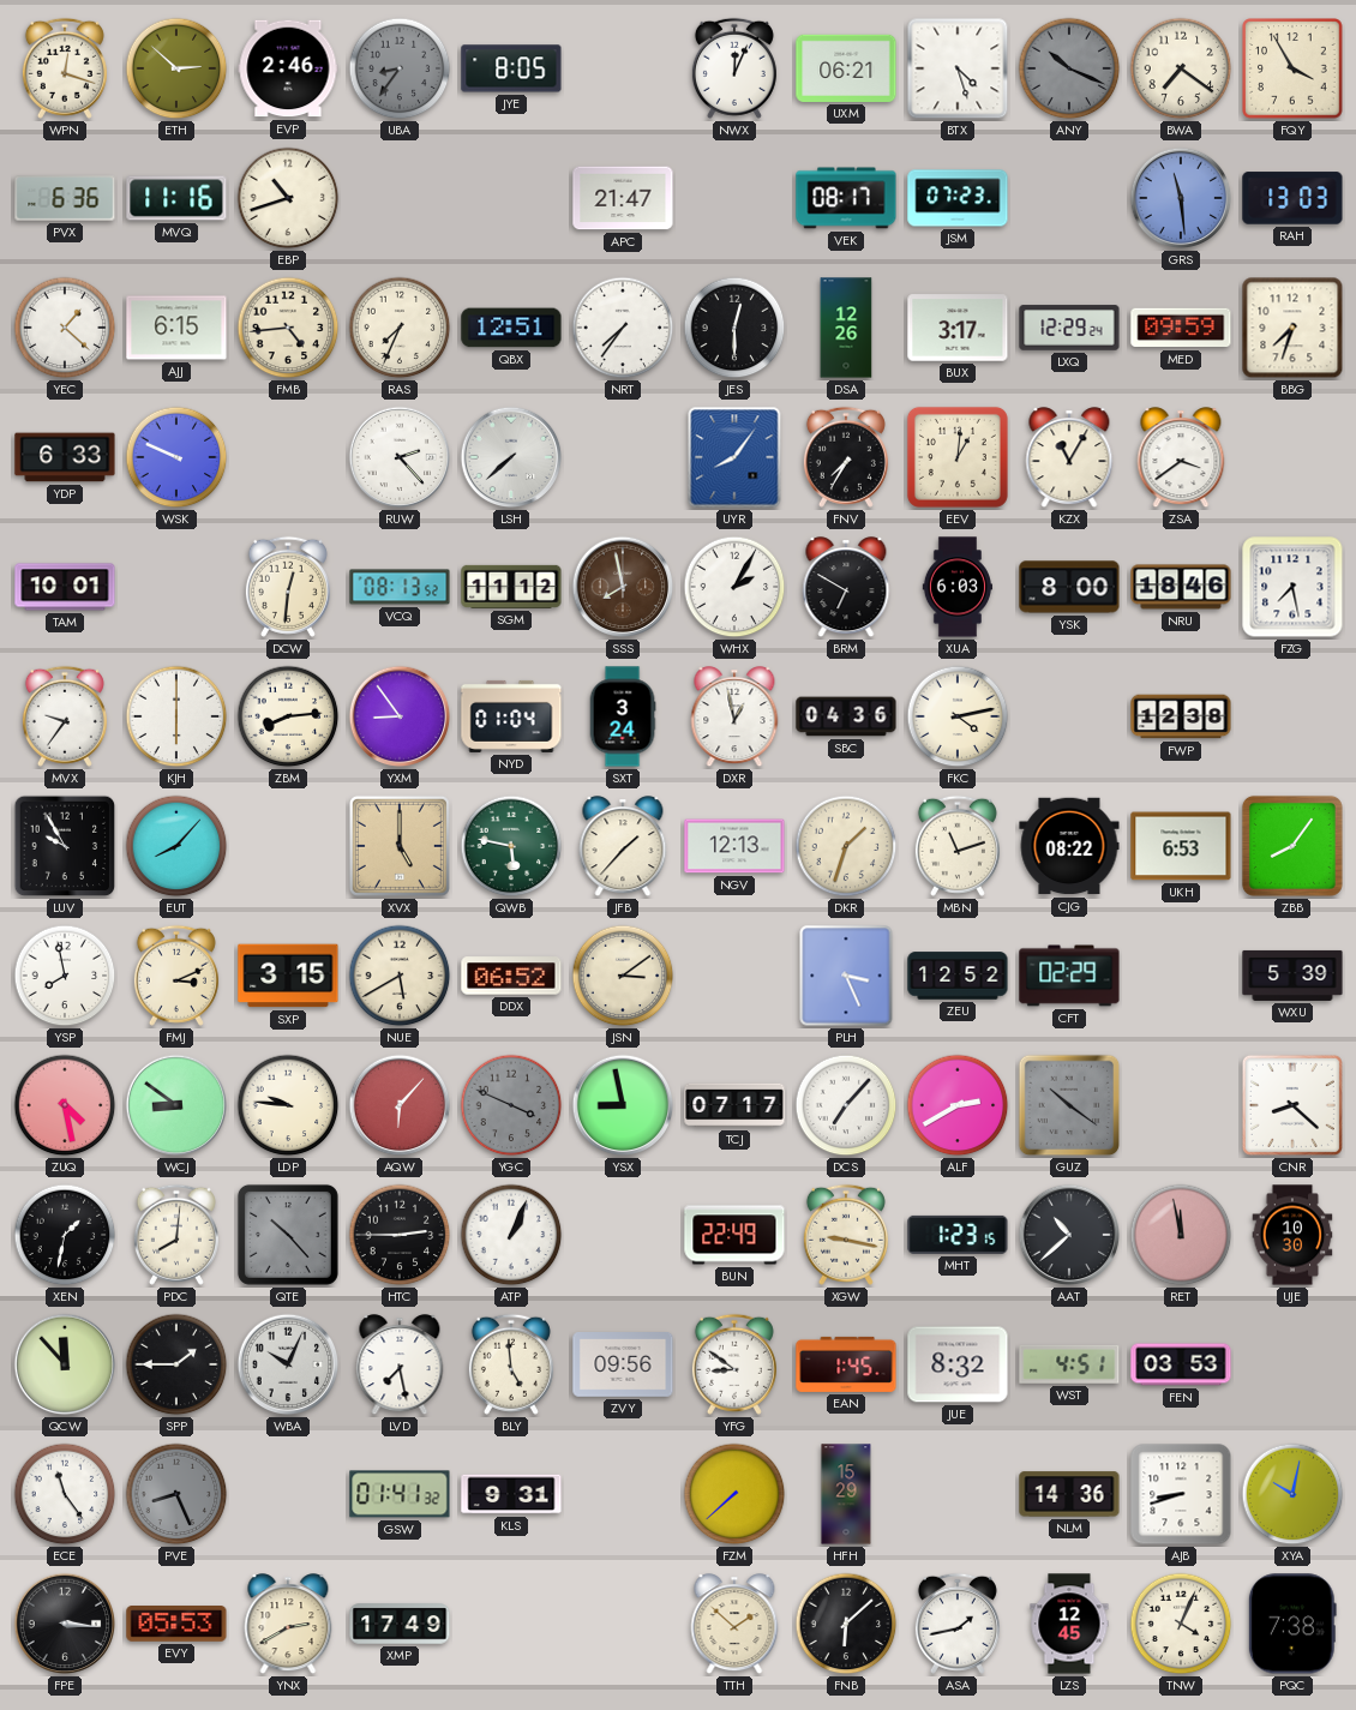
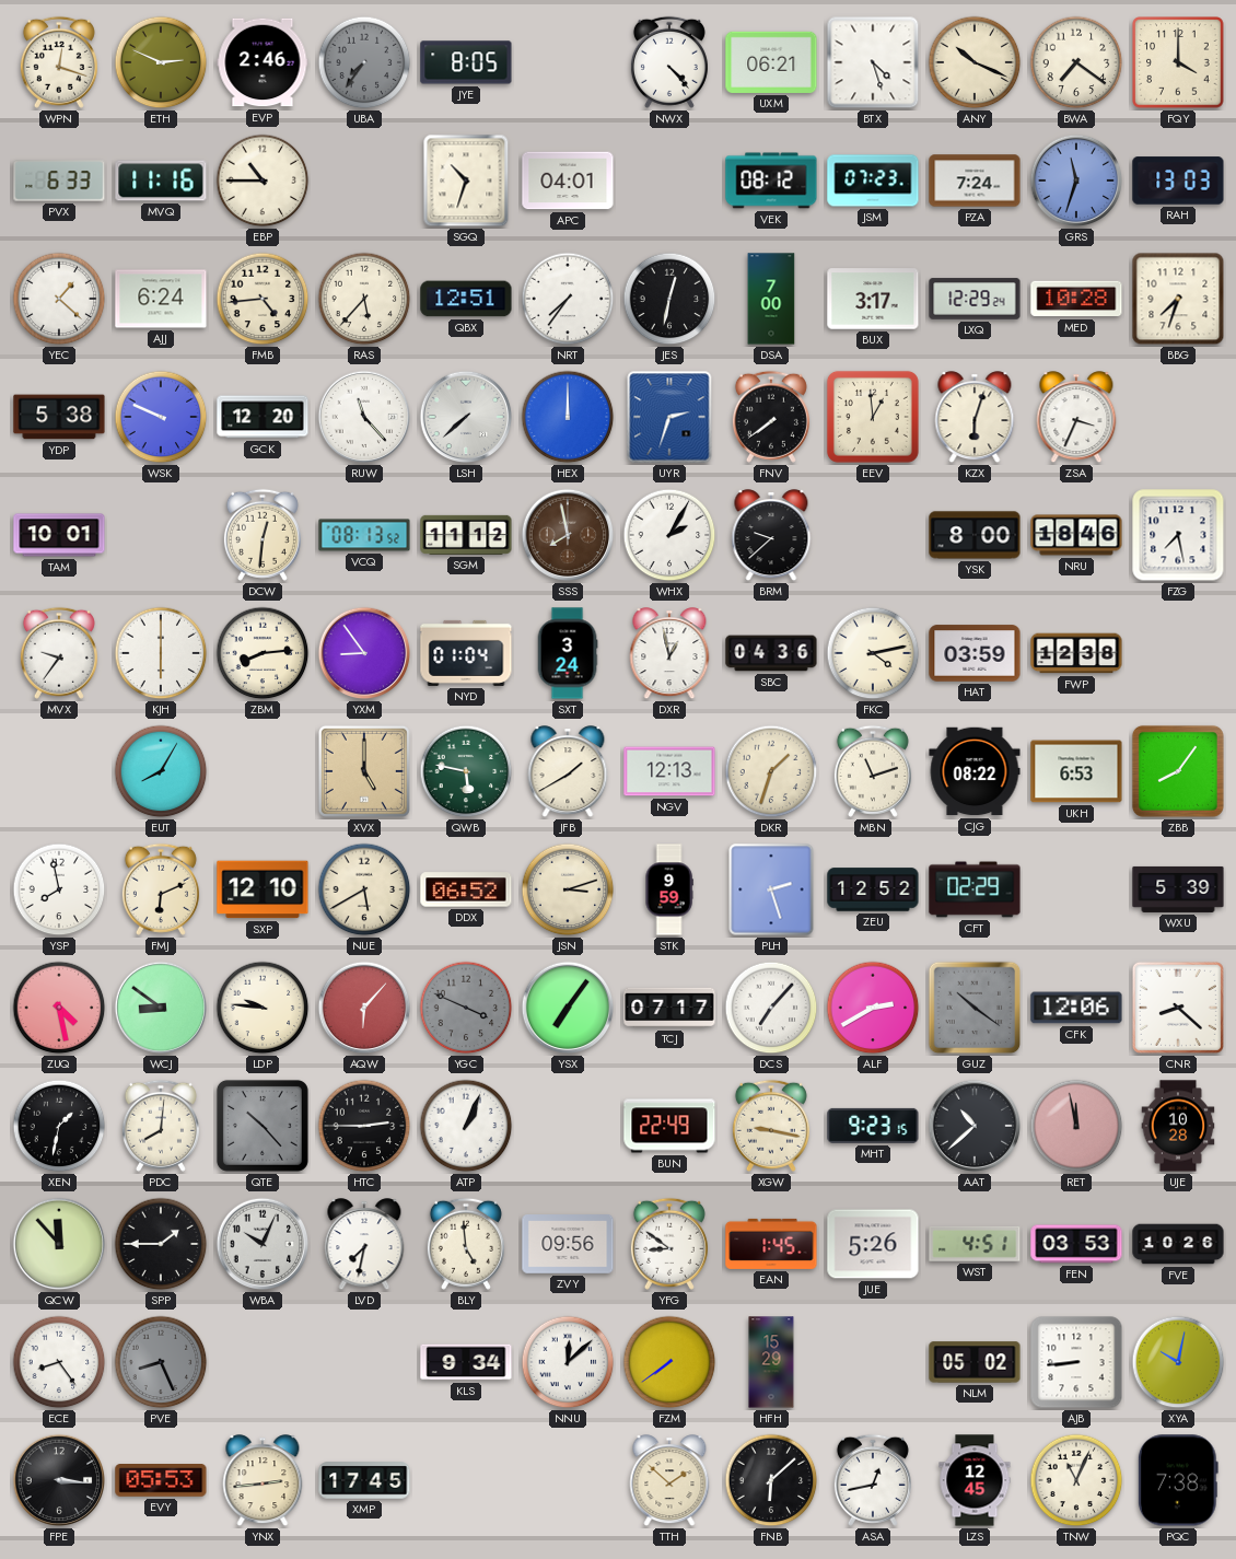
ETH: 2:52 -> 2:49 (161, 62)
UBA: 8:36 -> 7:36 (364, 62)
NWX: 12:04 -> 4:23 (669, 62)
ANY dial: grey -> cream (975, 62)
FQY: 3:55 -> 4:00 (1178, 62)
PVX: 6:36 -> 6:33 (59, 181)
EBP: 10:42 -> 10:45 (263, 181)
SGQ: none -> 10:33 (466, 181)
APC: 21:47 -> 04:01 (568, 181)
VEK: 08:17 -> 08:12 (771, 181)
PZA: none -> 7:24 (975, 181)
GRS: 11:29 -> 11:33 (1076, 181)
AJJ: 6:15 -> 6:24 (161, 299)
RAS: 7:34 -> 5:37 (364, 299)
JES: 12:30 -> 12:32 (669, 299)
DSA: 12:26 -> 7:00 (771, 299)
MED: 09:59 -> 10:28 (1076, 299)
YDP: 6:33 -> 5:38 (59, 417)
GCK: none -> 12:20 (263, 417)
RUW: 2:23 -> 11:23 (364, 417)
HEX: none -> 12:00 (568, 417)
UYR: 8:06 -> 2:33 (669, 417)
FNV: 7:35 -> 7:39 (771, 417)
EEV: 1:01 -> 12:59 (873, 417)
KZX: 11:05 -> 6:03 (975, 418)
ZSA: 3:39 -> 3:34 (1076, 418)
BRM: 6:50 -> 9:38 (771, 536)
XUA: 6:03 -> none (956, 587)
HAT: none -> 03:59 (975, 653)
LUV: 9:55 -> none (65, 846)
EUT: 8:07 -> 8:05 (161, 771)
JFB: 1:37 -> 1:40 (568, 772)
FMJ: 3:11 -> 6:11 (161, 889)
SXP: 3:15 -> 12:10 (263, 889)
JSN: 3:09 -> 3:12 (568, 889)
STK: none -> 9:59 (669, 889)
PLH: 3:26 -> 2:27 (771, 889)
YSX: 8:58 -> 7:06 (568, 1008)
CFK: none -> 12:06 (1076, 1008)
MHT: 1:23 -> 9:23 (873, 1126)
UJE: 10:30 -> 10:28 (1178, 1126)
LVD: 7:28 -> 7:32 (364, 1245)
JUE: 8:32 -> 5:26 (873, 1244)
FVE: none -> 10:26 (1178, 1244)
ECE: 11:24 -> 8:24 (59, 1362)
GSW: 01:41 -> none (400, 1494)
KLS: 9:31 -> 9:34 (466, 1362)
NNU: none -> 12:08 (568, 1362)
FZM: 7:38 -> 7:39 (669, 1362)
NLM: 14:36 -> 05:02 (975, 1362)
AJB: 8:42 -> 8:44 (1076, 1362)
YNX: 2:40 -> 2:44 (263, 1481)
XMP: 17:49 -> 17:45 (364, 1480)
ASA: 1:43 -> 12:43 (873, 1480)
TNW: 4:04 -> 11:04 (1076, 1480)
